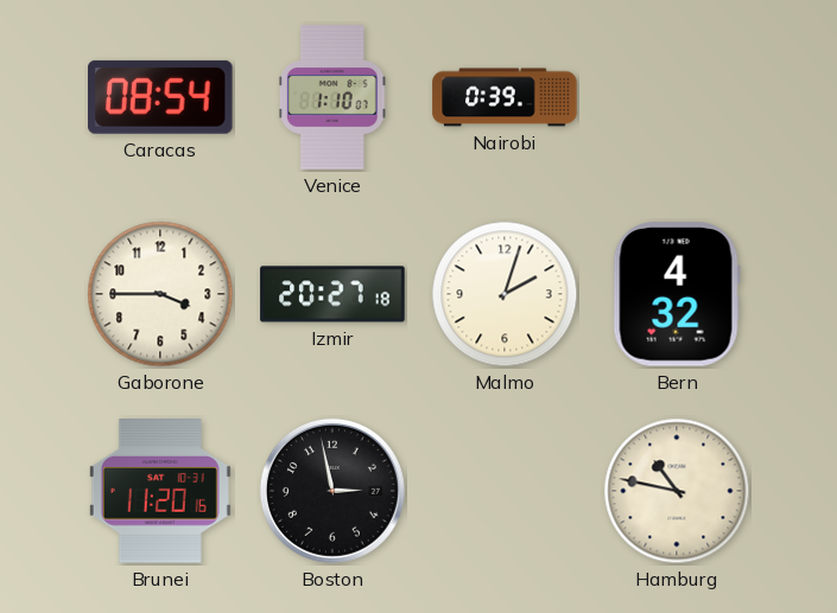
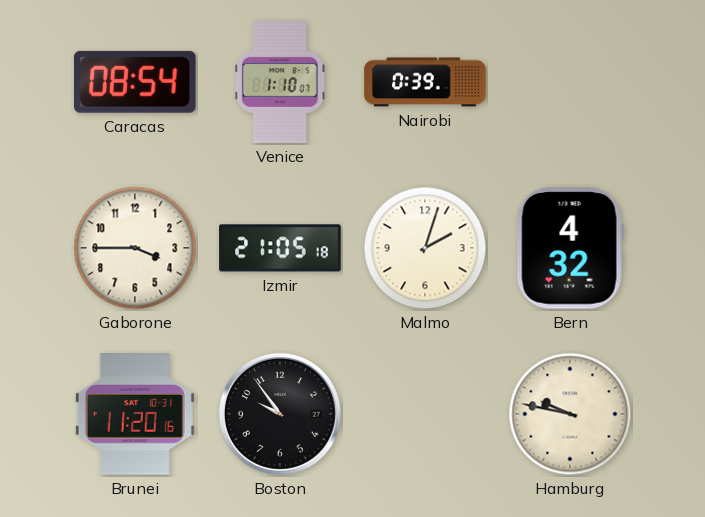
Izmir: 20:27 -> 21:05 (280, 248)
Boston: 2:58 -> 9:54 (280, 414)
Hamburg: 10:47 -> 9:47 (570, 414)
